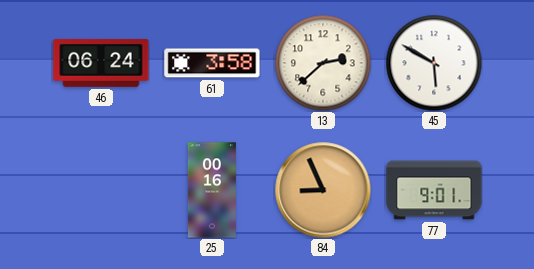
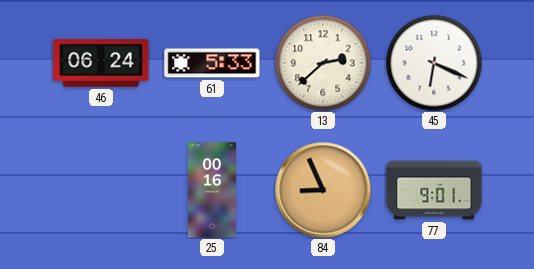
61: 3:58 -> 5:33 (212, 63)
45: 5:50 -> 6:19 (434, 63)
